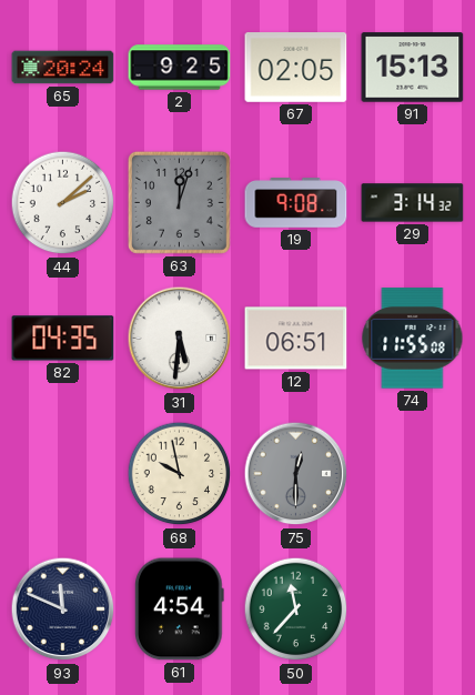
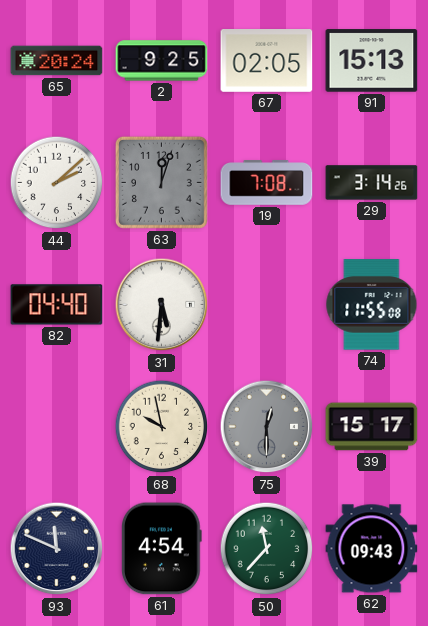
19: 9:08 -> 7:08 (267, 183)
29: 3:14:32 -> 3:14:26 (372, 183)
82: 04:35 -> 04:40 (57, 305)
12: 06:51 -> none (296, 339)
39: none -> 15:17 (372, 427)
62: none -> 09:43 (372, 549)
